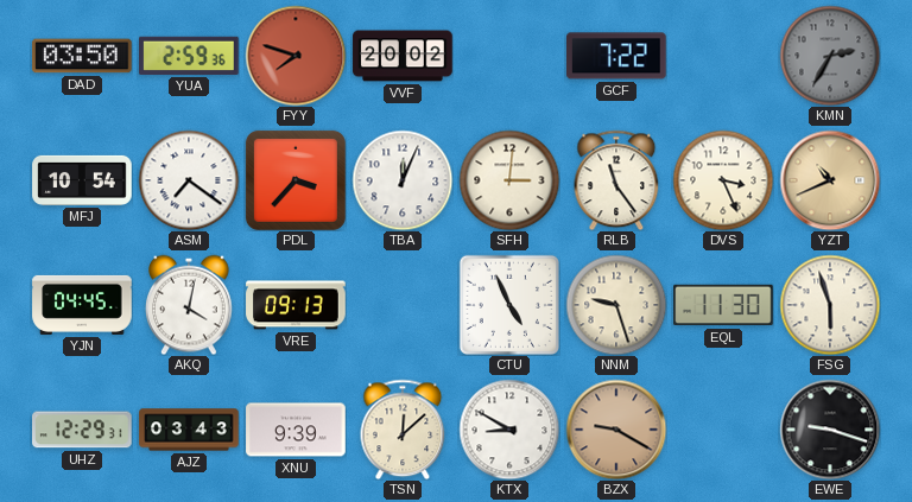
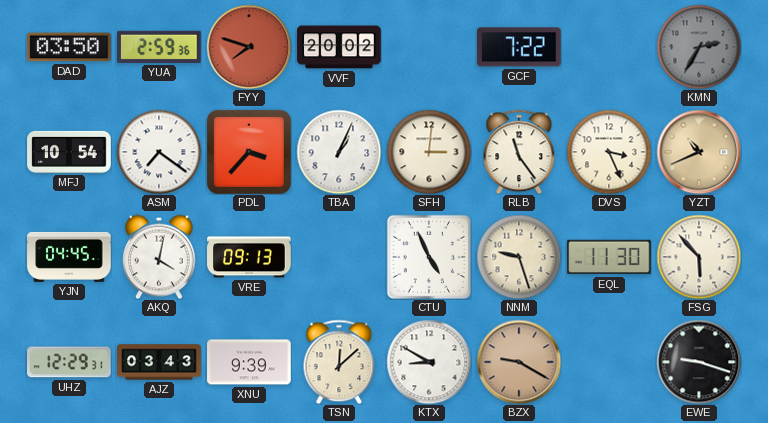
TBA: 12:04 -> 1:04 (339, 152)
FSG: 5:57 -> 5:53 (699, 257)
